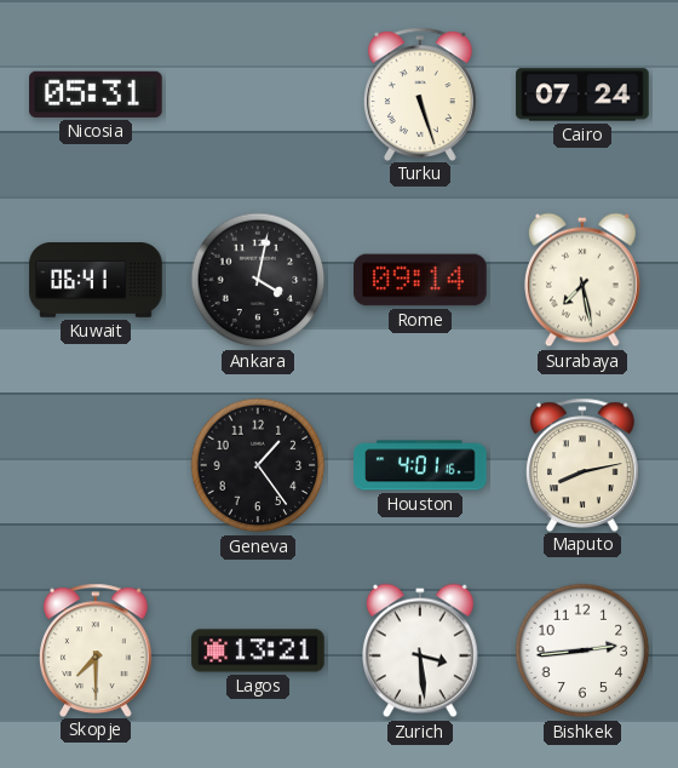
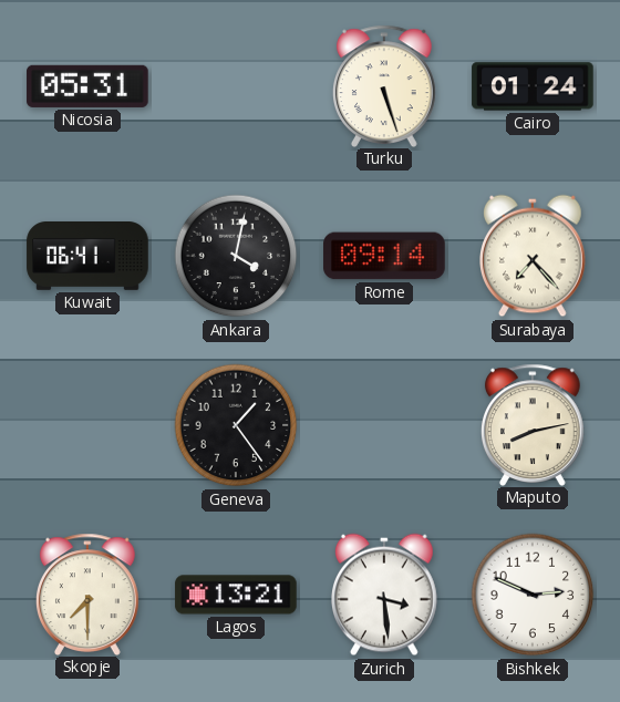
Cairo: 07:24 -> 01:24 (533, 86)
Surabaya: 7:28 -> 7:23 (534, 256)
Houston: 4:01 -> none (420, 465)
Bishkek: 2:44 -> 2:49 (533, 595)
